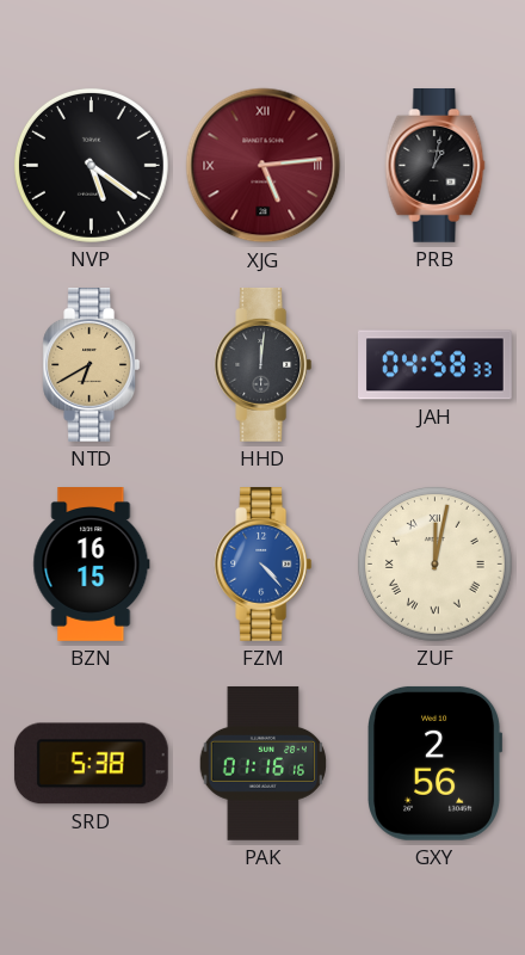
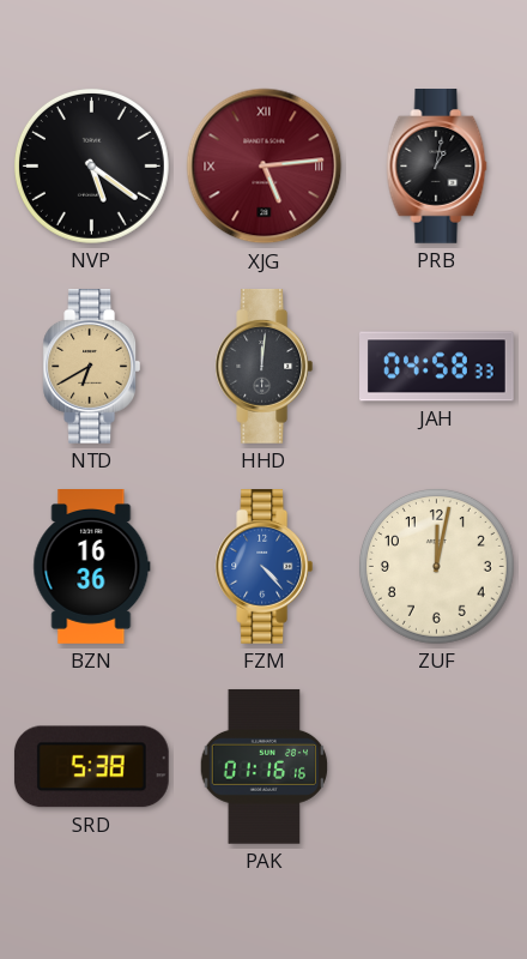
BZN: 16:15 -> 16:36 (92, 567)
ZUF numerals: Roman -> Arabic (436, 566)
GXY: 2:56 -> none (436, 763)
